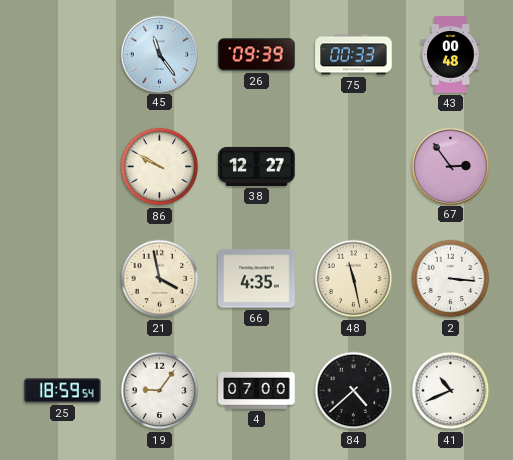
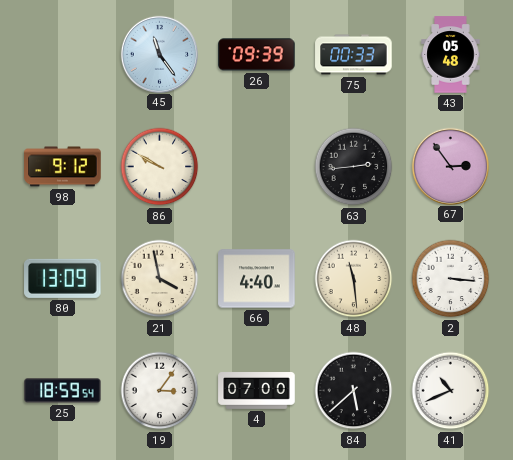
43: 00:48 -> 05:48 (451, 55)
98: none -> 9:12 (63, 167)
38: 12:27 -> none (257, 166)
63: none -> 2:44 (354, 167)
80: none -> 13:09 (63, 278)
66: 4:35 -> 4:40 (257, 279)
48: 11:28 -> 11:29 (354, 279)
19: 9:06 -> 3:06 (160, 391)
84: 4:38 -> 5:38 (354, 391)
